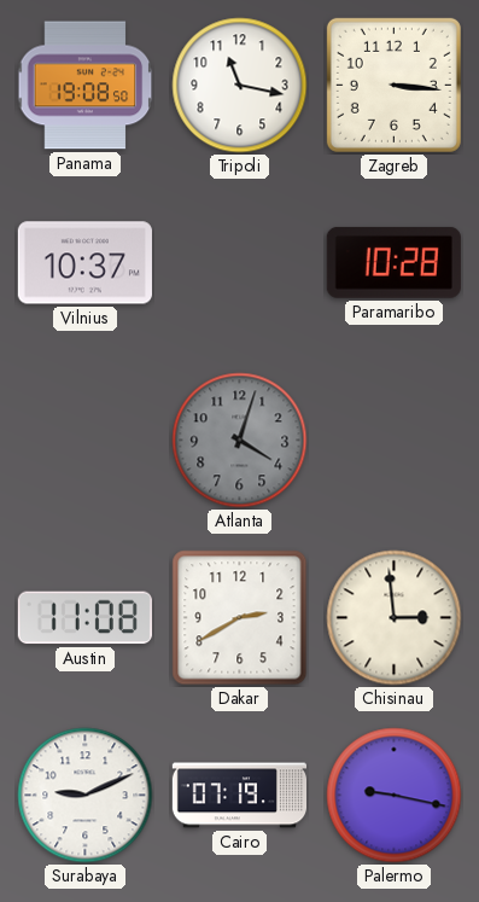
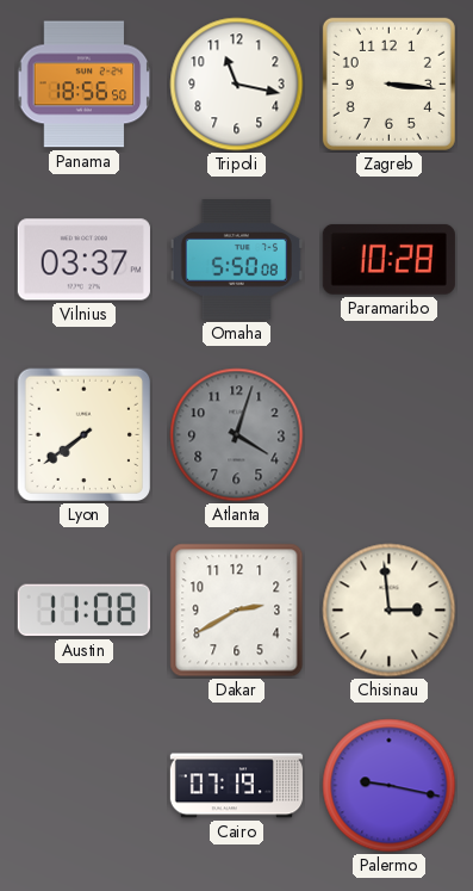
Panama: 19:08 -> 18:56 (85, 85)
Vilnius: 10:37 -> 03:37 (83, 260)
Omaha: none -> 5:50 (236, 260)
Lyon: none -> 7:39 (85, 435)
Surabaya: 9:11 -> none (86, 796)
